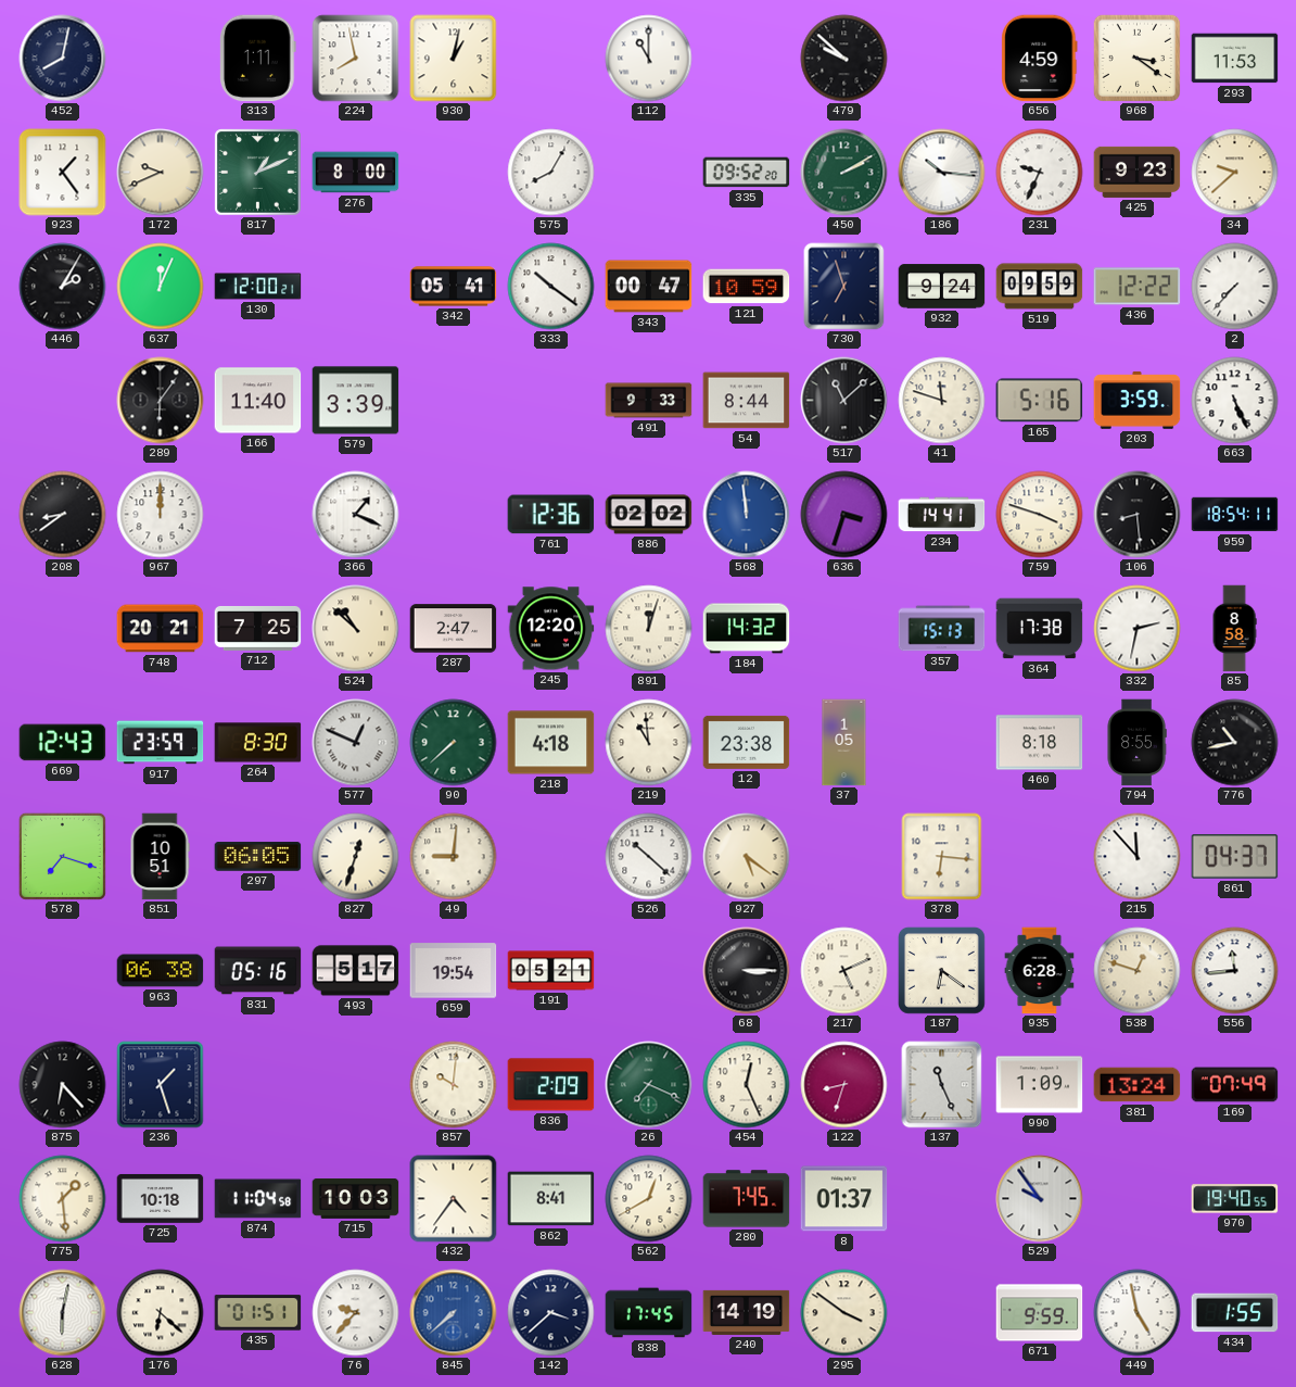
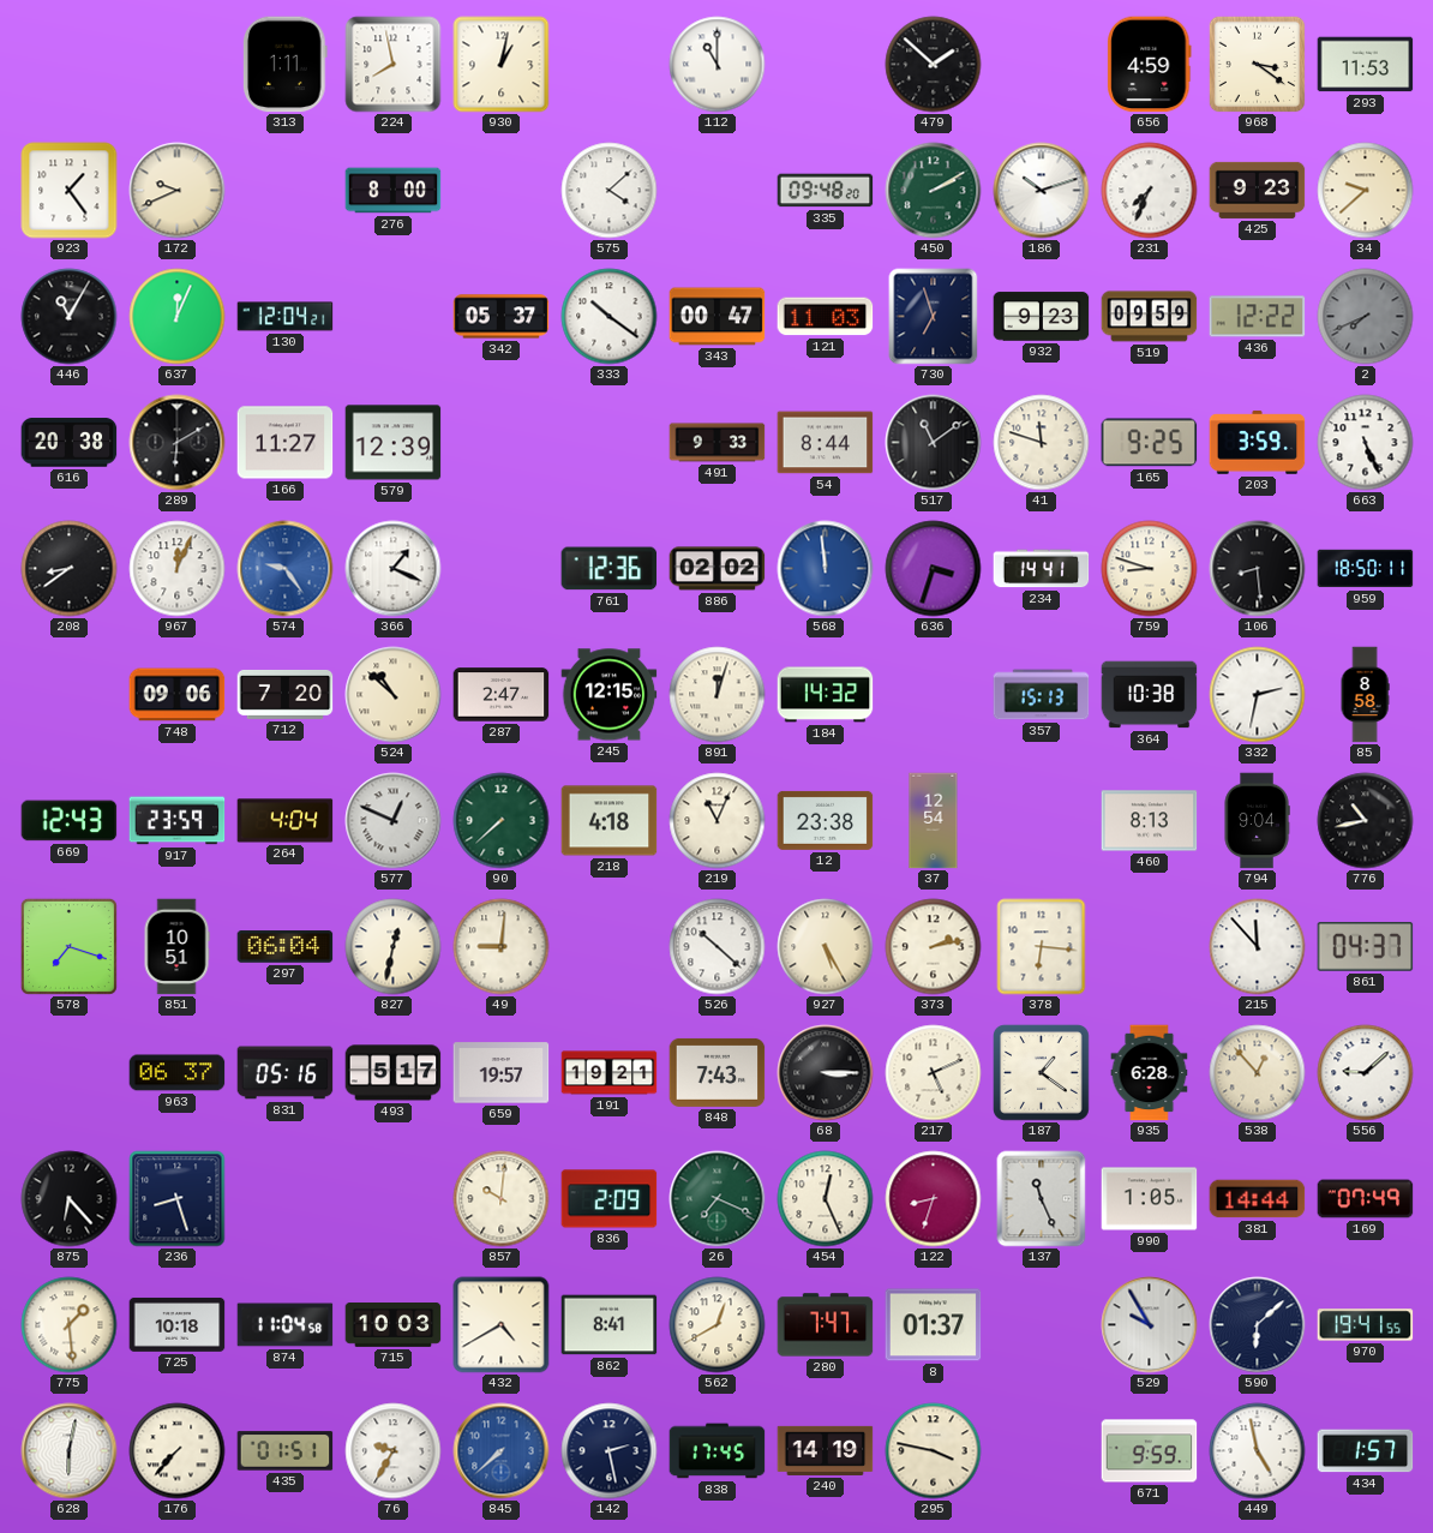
452: 8:02 -> none (63, 59)
479: 9:52 -> 1:52 (934, 65)
817: 1:11 -> none (258, 173)
575: 8:05 -> 4:08 (610, 191)
335: 09:52 -> 09:48 (826, 191)
186: 10:16 -> 10:12 (1042, 191)
231: 9:34 -> 7:34 (1150, 191)
446: 2:05 -> 11:05 (70, 317)
130: 12:00 -> 12:04 (286, 317)
342: 05:41 -> 05:37 (502, 317)
121: 10:59 -> 11:03 (826, 317)
932: 9:24 -> 9:23 (1042, 317)
2: 7:37 -> 7:41 (1366, 317)
2 dial: white -> grey (1366, 317)
616: none -> 20:38 (70, 443)
289: 6:06 -> 6:10 (178, 443)
166: 11:40 -> 11:27 (286, 443)
579: 3:39 -> 12:39 (394, 443)
517: 11:08 -> 11:09 (934, 443)
165: 5:16 -> 9:25 (1150, 443)
967: 12:00 -> 12:04 (178, 569)
574: none -> 9:24 (286, 569)
759: 3:48 -> 8:48 (1150, 569)
959: 18:54 -> 18:50 (1366, 569)
748: 20:21 -> 09:06 (178, 695)
712: 7:25 -> 7:20 (286, 694)
245: 12:20 -> 12:15 (610, 695)
364: 17:38 -> 10:38 (1150, 695)
264: 8:30 -> 4:04 (286, 821)
219: 10:59 -> 11:04 (718, 821)
37: 1:05 -> 12:54 (934, 821)
460: 8:18 -> 8:13 (1150, 821)
794: 8:55 -> 9:04 (1257, 821)
297: 06:05 -> 06:04 (286, 947)
827: 12:33 -> 12:32 (394, 947)
927: 5:21 -> 5:25 (826, 947)
373: none -> 2:13 (934, 947)
963: 06:38 -> 06:37 (178, 1073)
659: 19:54 -> 19:57 (502, 1073)
191: 05:21 -> 19:21 (610, 1073)
848: none -> 7:43 (718, 1072)
187: 6:21 -> 1:21 (1042, 1073)
538: 12:48 -> 12:53 (1258, 1073)
556: 11:44 -> 9:08 (1366, 1073)
236: 1:27 -> 8:27 (178, 1199)
990: 1:09 -> 1:05 (1150, 1199)
381: 13:24 -> 14:44 (1258, 1199)
432: 4:36 -> 4:40 (502, 1325)
280: 7:45 -> 7:47 (826, 1325)
529: 9:54 -> 9:55 (1150, 1325)
590: none -> 6:08 (1258, 1325)
970: 19:40 -> 19:41 (1366, 1325)
176: 6:22 -> 7:37 (178, 1451)
76: 9:37 -> 9:35 (394, 1451)
142: 3:38 -> 2:28 (610, 1451)
295: 3:51 -> 3:47 (934, 1451)
434: 1:55 -> 1:57 (1366, 1451)
